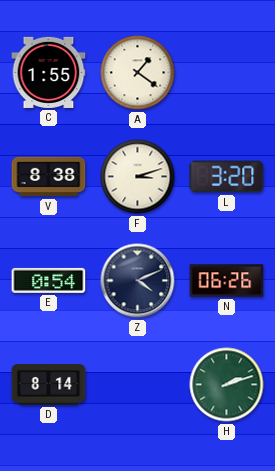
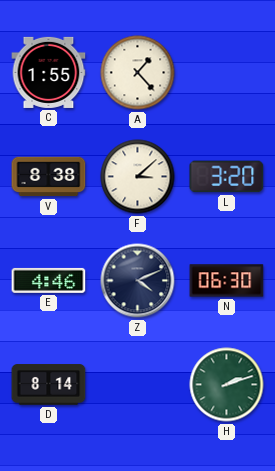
A: 1:21 -> 1:23 (138, 73)
F: 3:12 -> 3:08 (138, 177)
E: 0:54 -> 4:46 (49, 280)
N: 06:26 -> 06:30 (227, 281)
